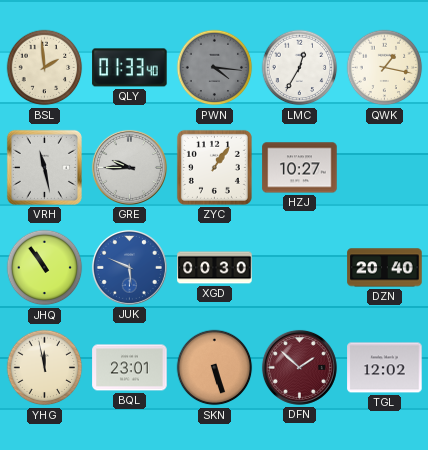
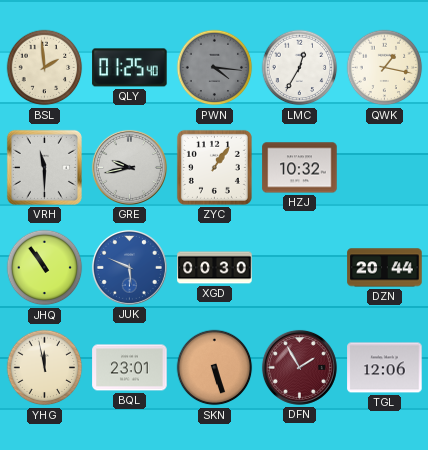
QLY: 01:33 -> 01:25 (130, 68)
VRH: 11:28 -> 11:30 (44, 167)
GRE: 9:45 -> 9:43 (129, 167)
HZJ: 10:27 -> 10:32 (300, 168)
DZN: 20:40 -> 20:44 (385, 268)
DFN: 1:52 -> 1:55 (299, 367)
TGL: 12:02 -> 12:06 (385, 368)
